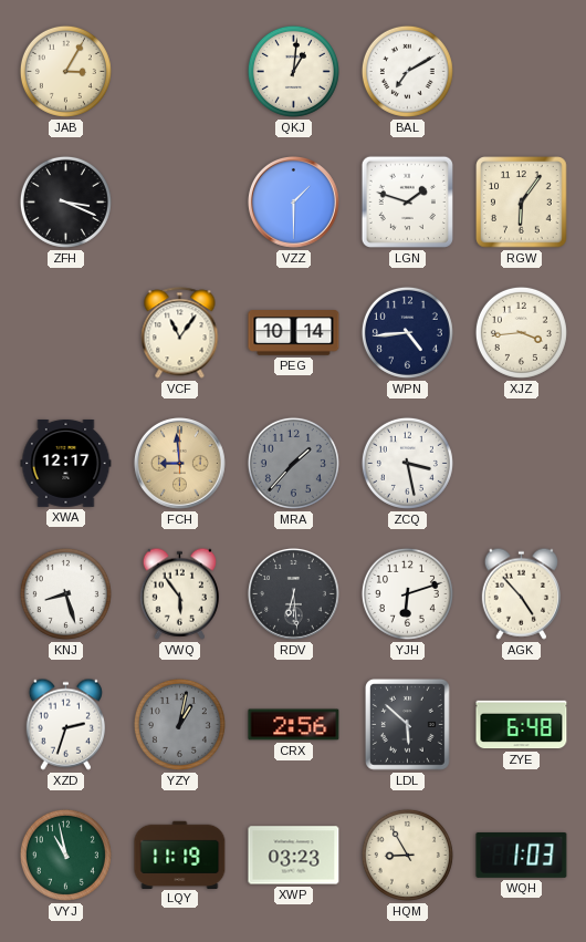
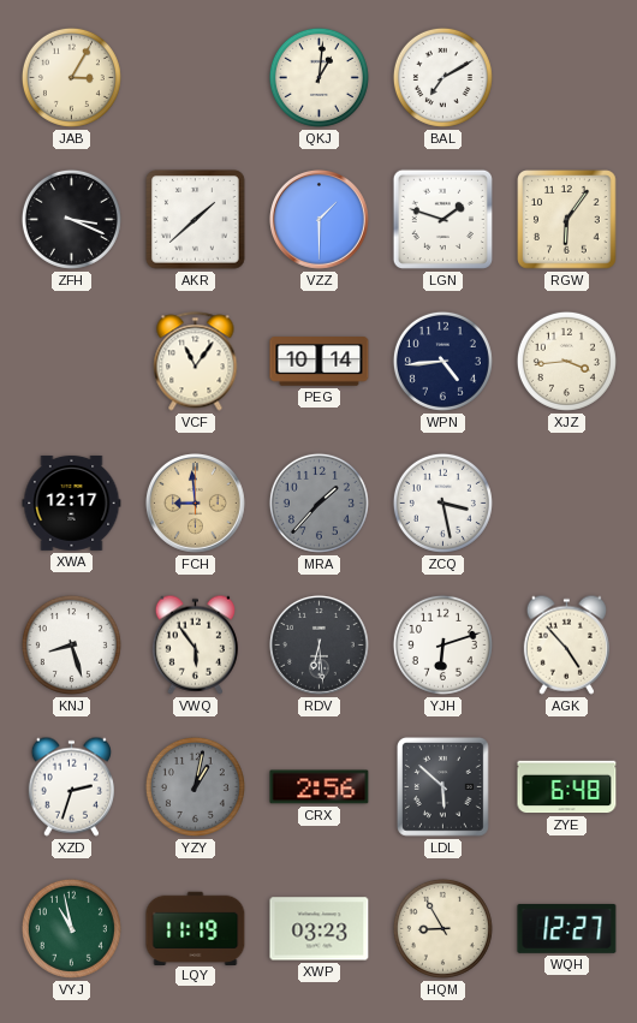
AKR: none -> 1:38 (196, 220)
WQH: 1:03 -> 12:27 (567, 928)
